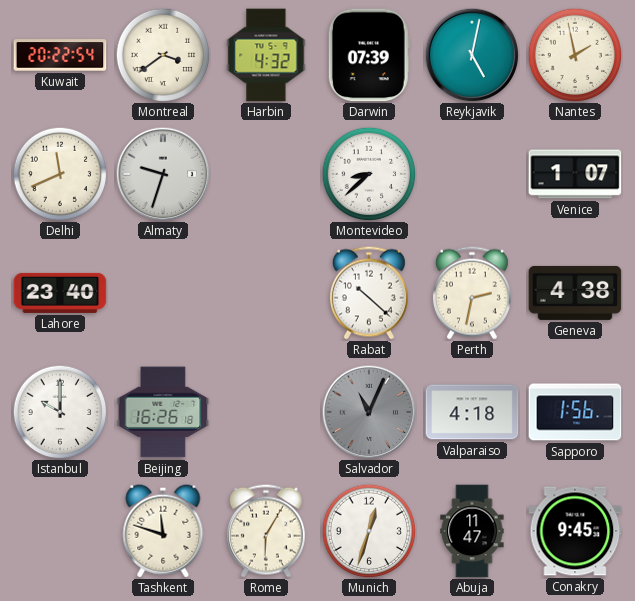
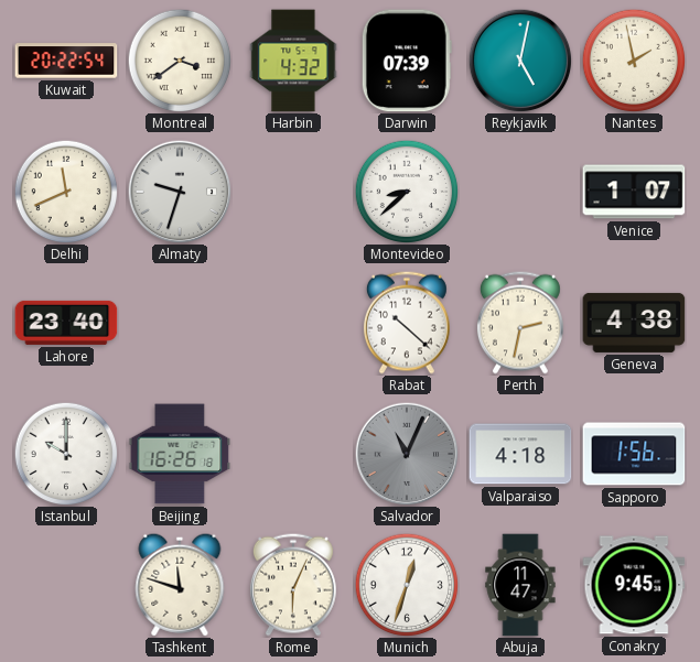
Rome: 6:05 -> 6:04 (293, 585)
